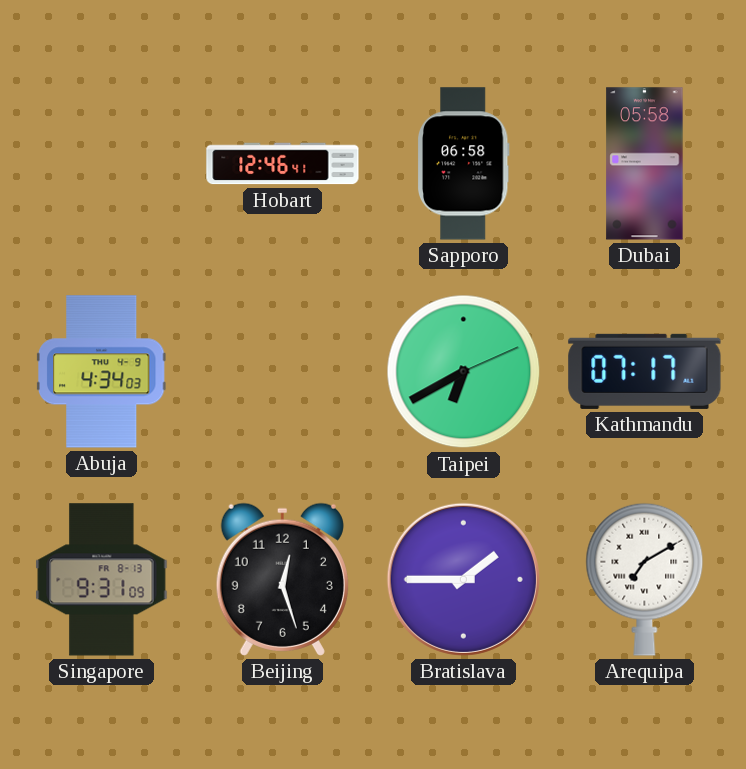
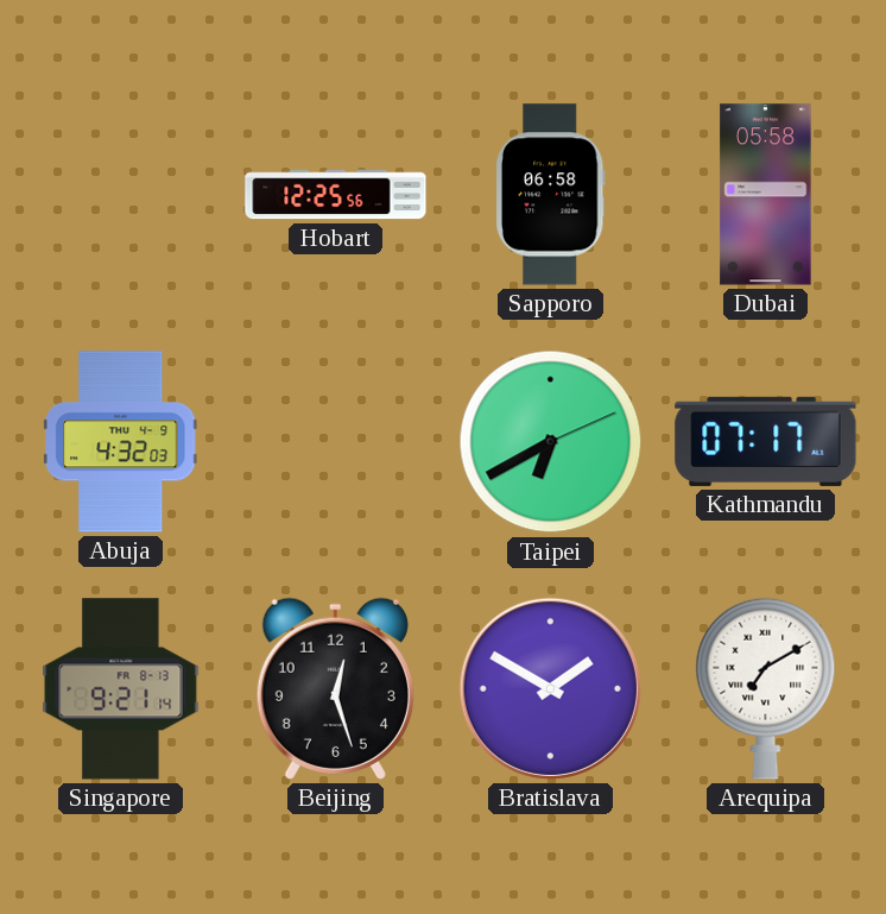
Hobart: 12:46 -> 12:25 (336, 195)
Abuja: 4:34 -> 4:32 (120, 442)
Singapore: 9:31 -> 9:21 (121, 689)
Bratislava: 1:45 -> 1:50 (550, 688)
